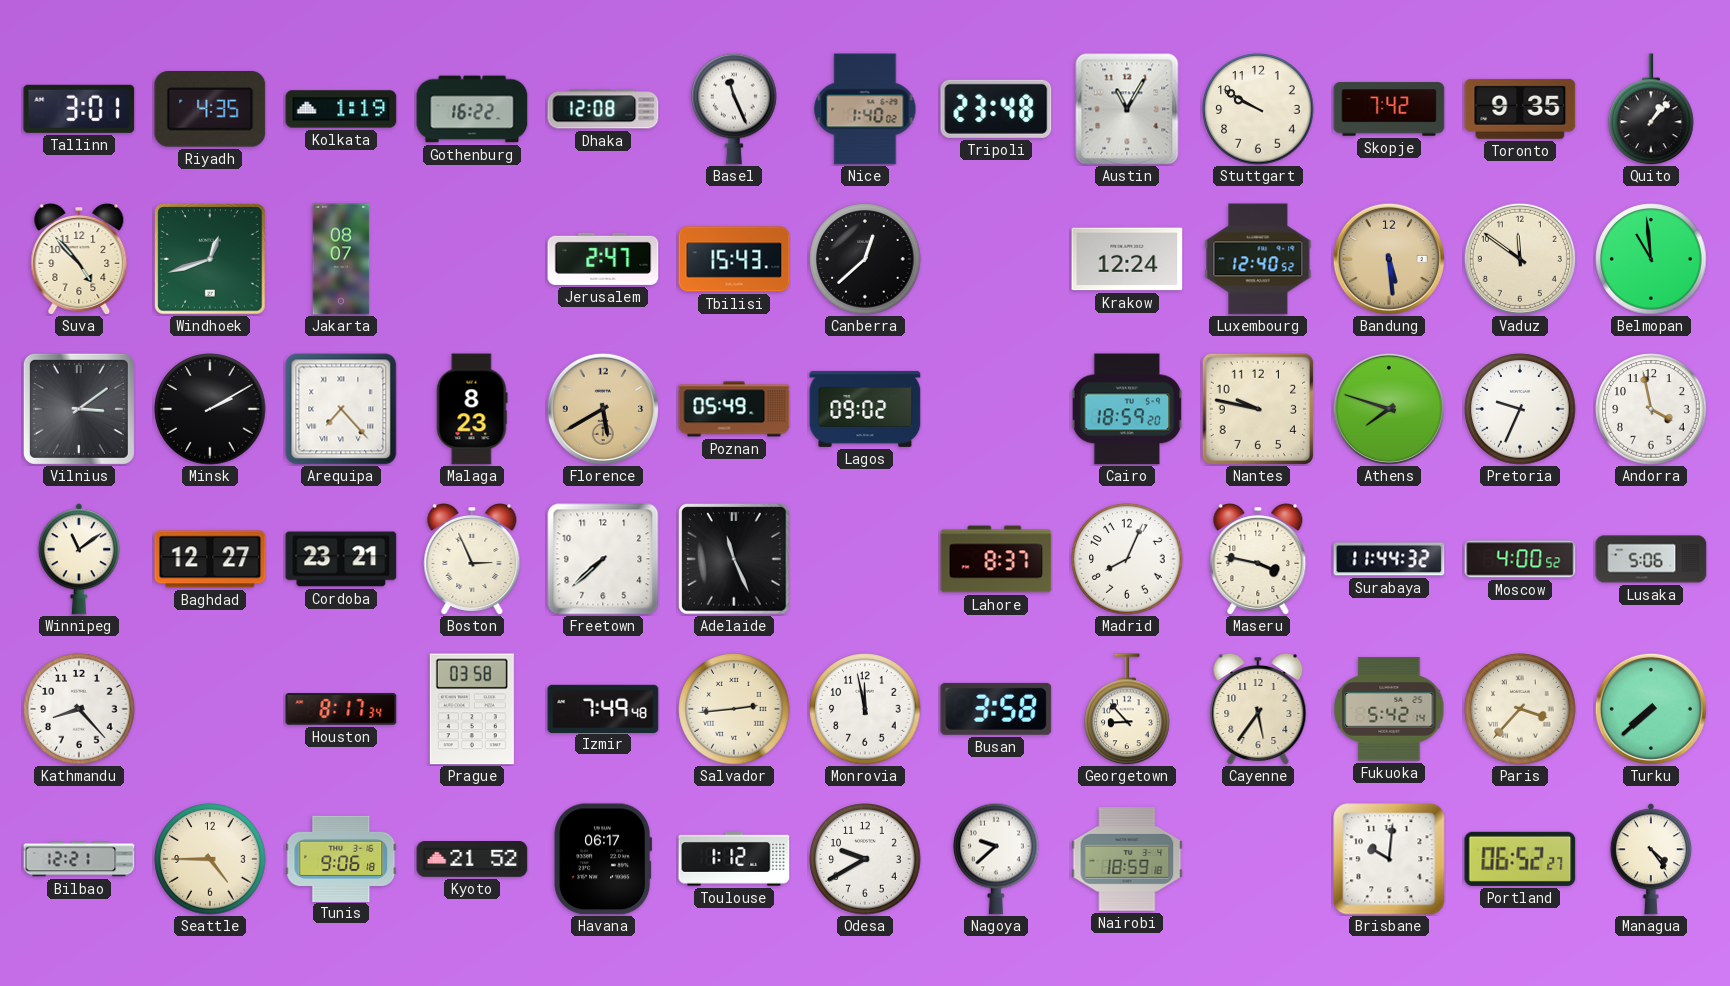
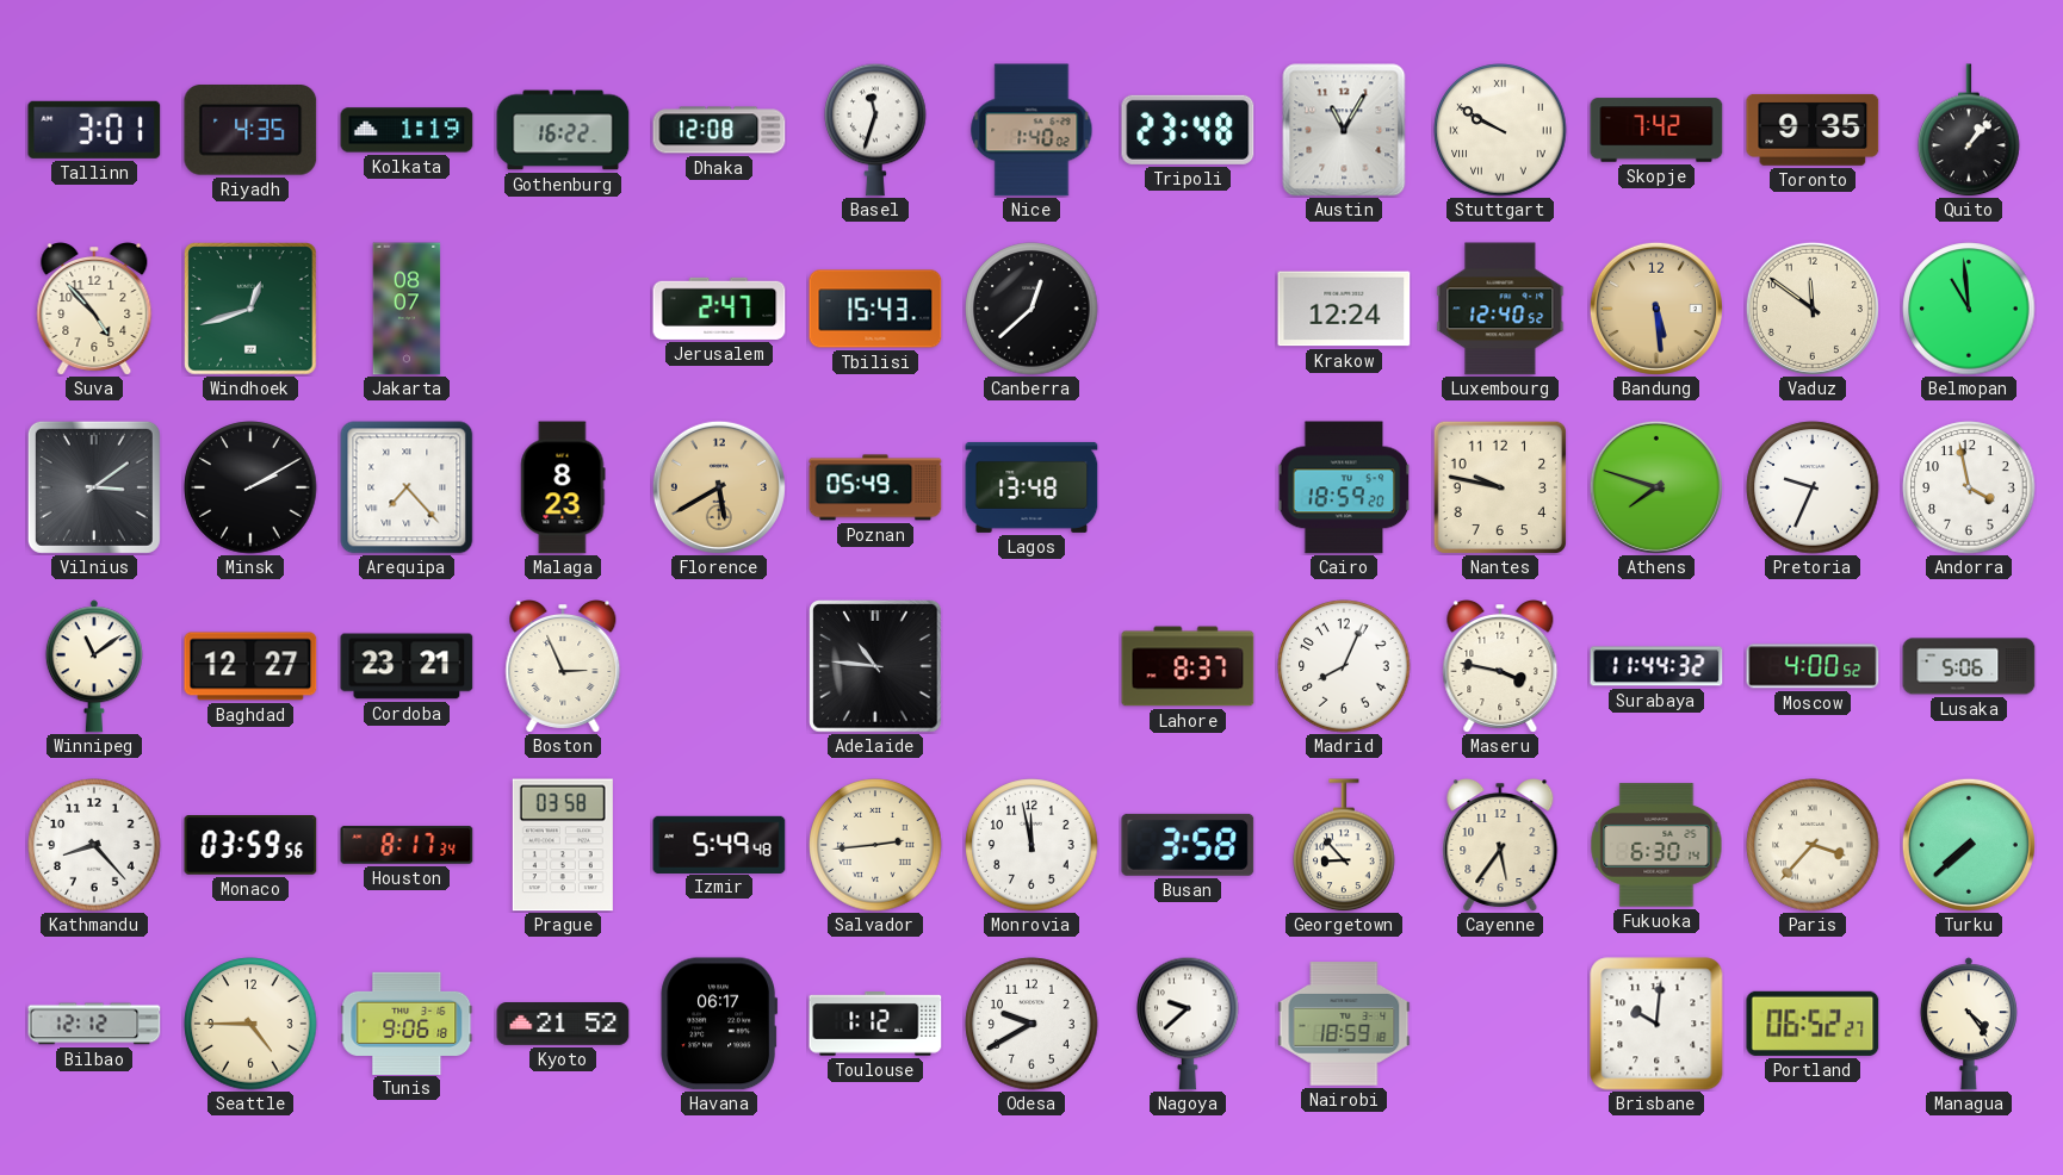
Basel: 11:26 -> 11:33 (875, 130)
Stuttgart numerals: Arabic -> Roman (1500, 130)
Lagos: 09:02 -> 13:48 (1031, 487)
Freetown: 7:38 -> none (603, 559)
Adelaide: 11:26 -> 10:46 (875, 666)
Monaco: none -> 03:59 (250, 846)
Izmir: 7:49 -> 5:49 (719, 844)
Fukuoka: 5:42 -> 6:30 (1656, 845)
Bilbao: 12:21 -> 12:12 (94, 1024)
